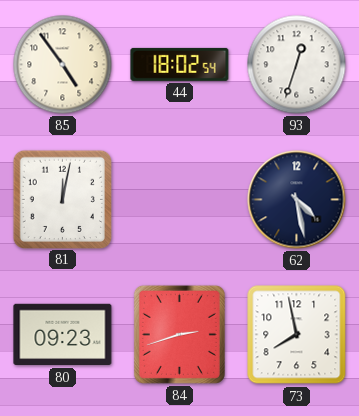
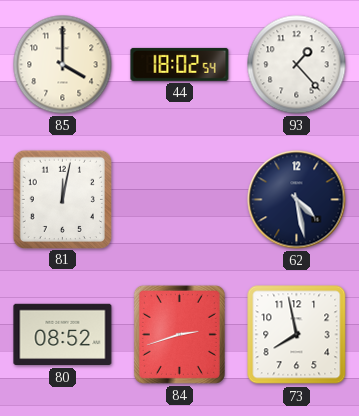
85: 4:54 -> 4:00 (63, 65)
93: 12:33 -> 1:23 (297, 65)
80: 09:23 -> 08:52 (63, 335)
